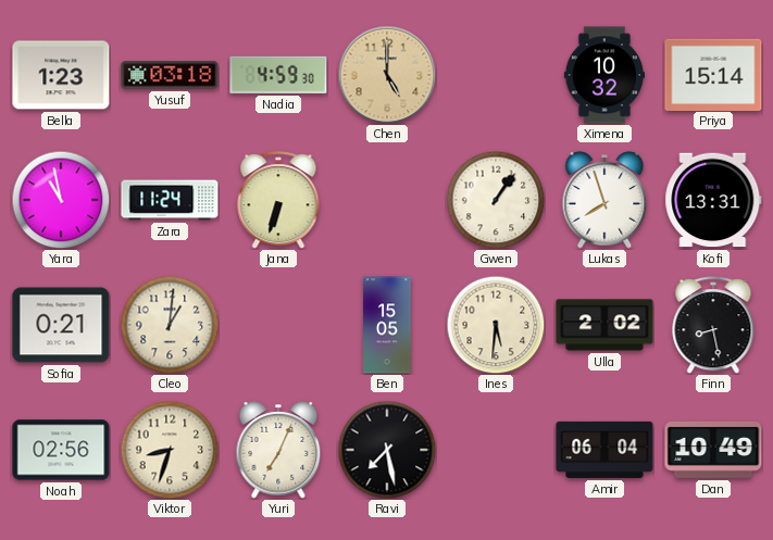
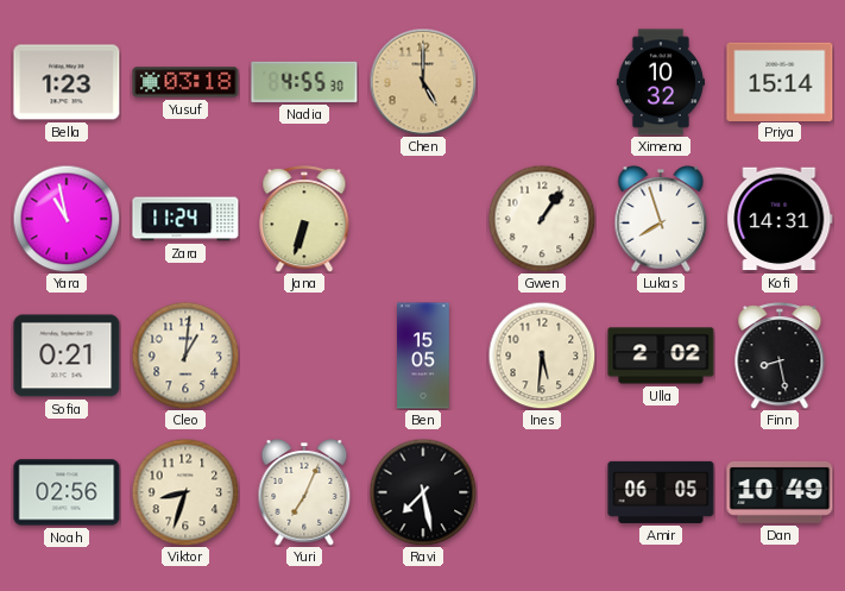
Nadia: 4:59 -> 4:55 (304, 82)
Kofi: 13:31 -> 14:31 (780, 219)
Amir: 06:04 -> 06:05 (661, 492)
